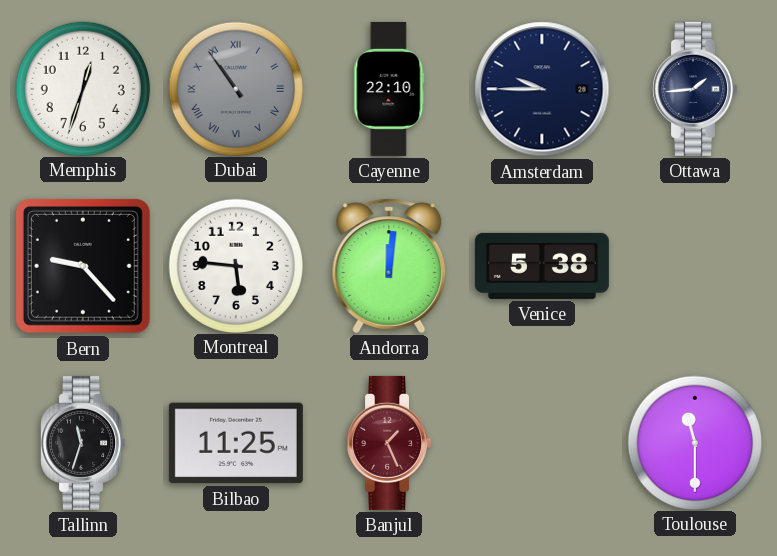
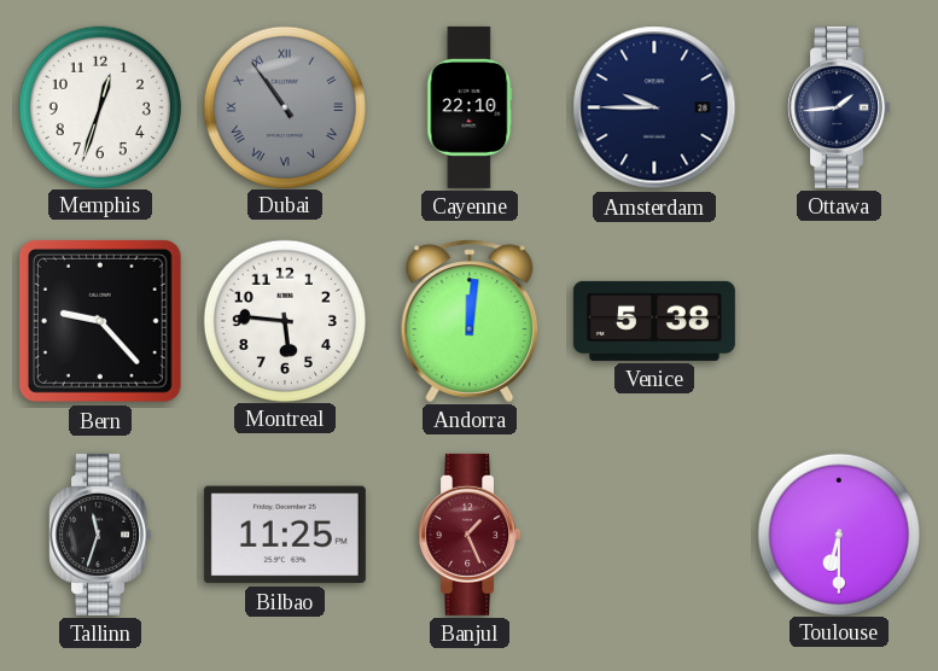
Toulouse: 11:30 -> 6:30 (838, 533)
